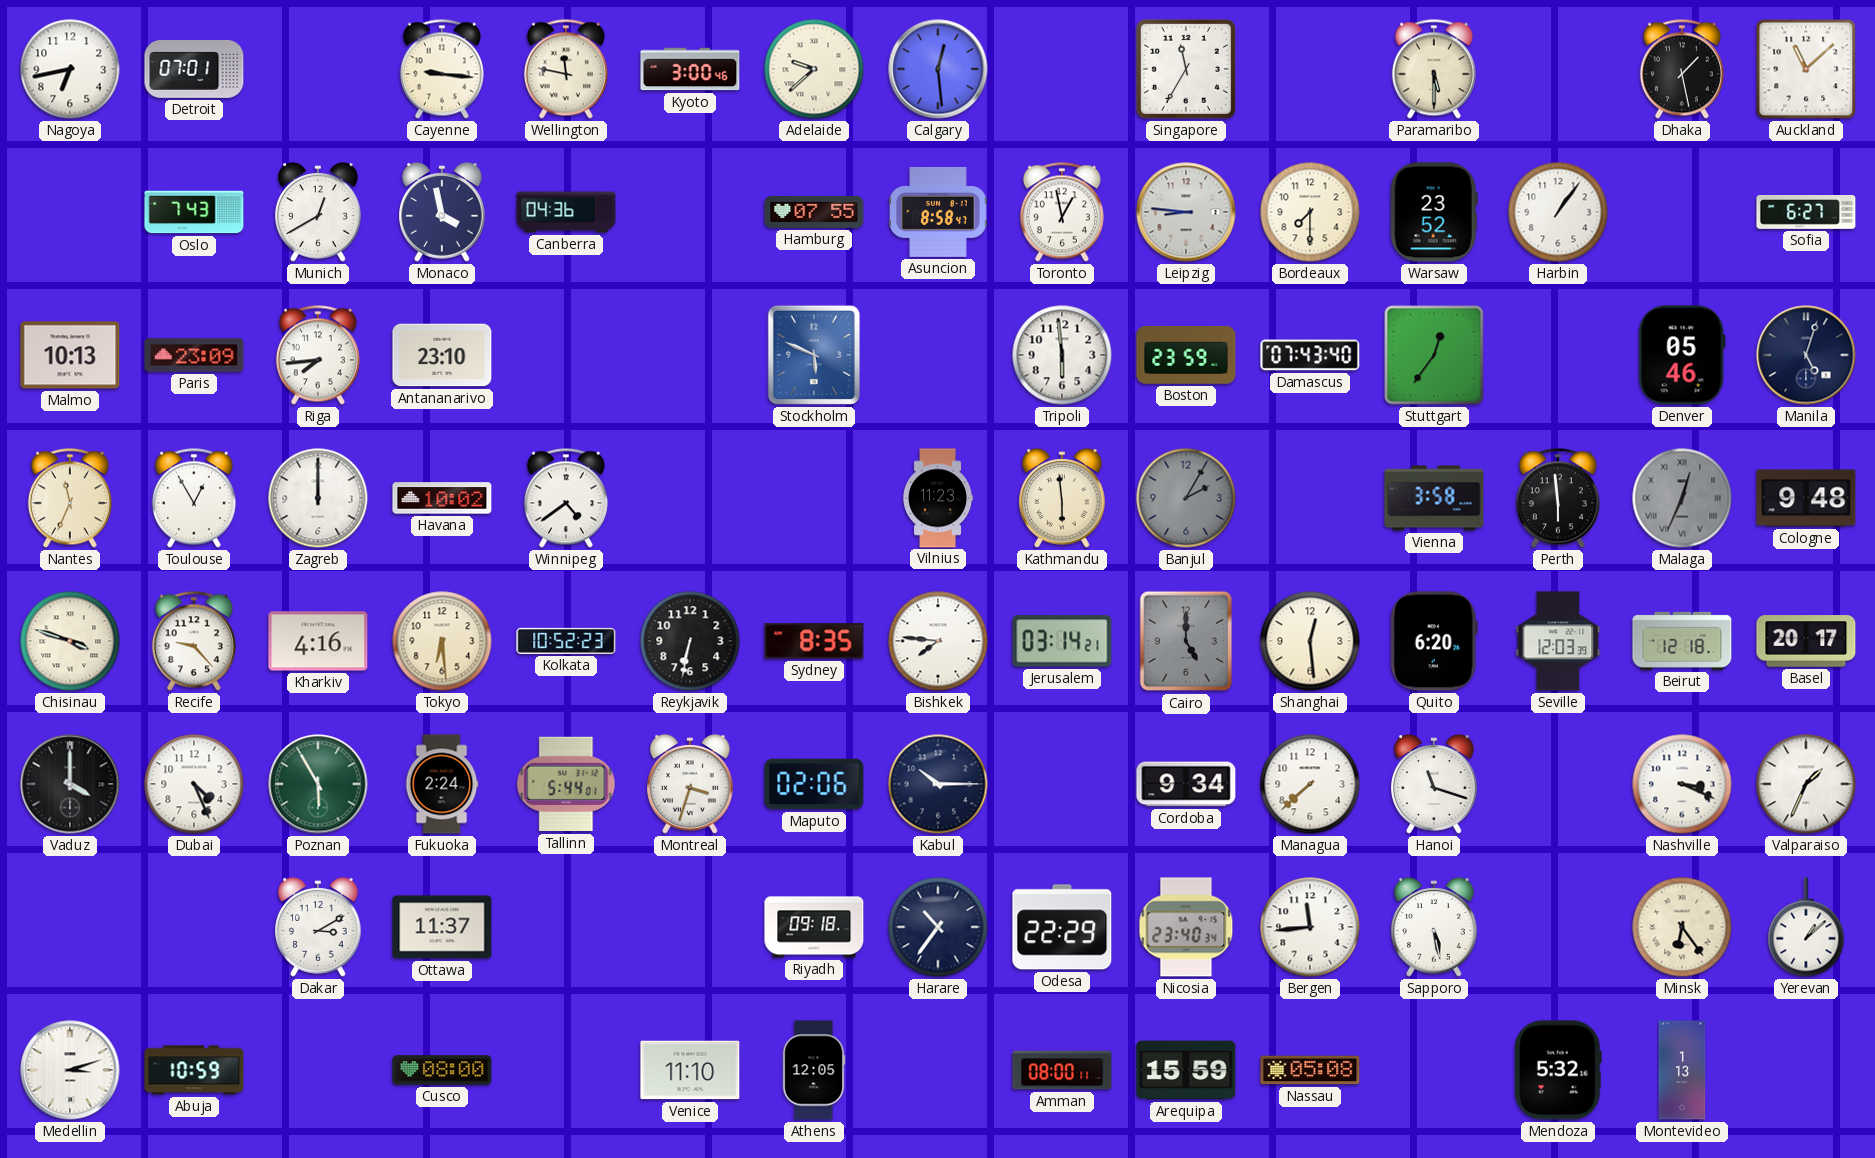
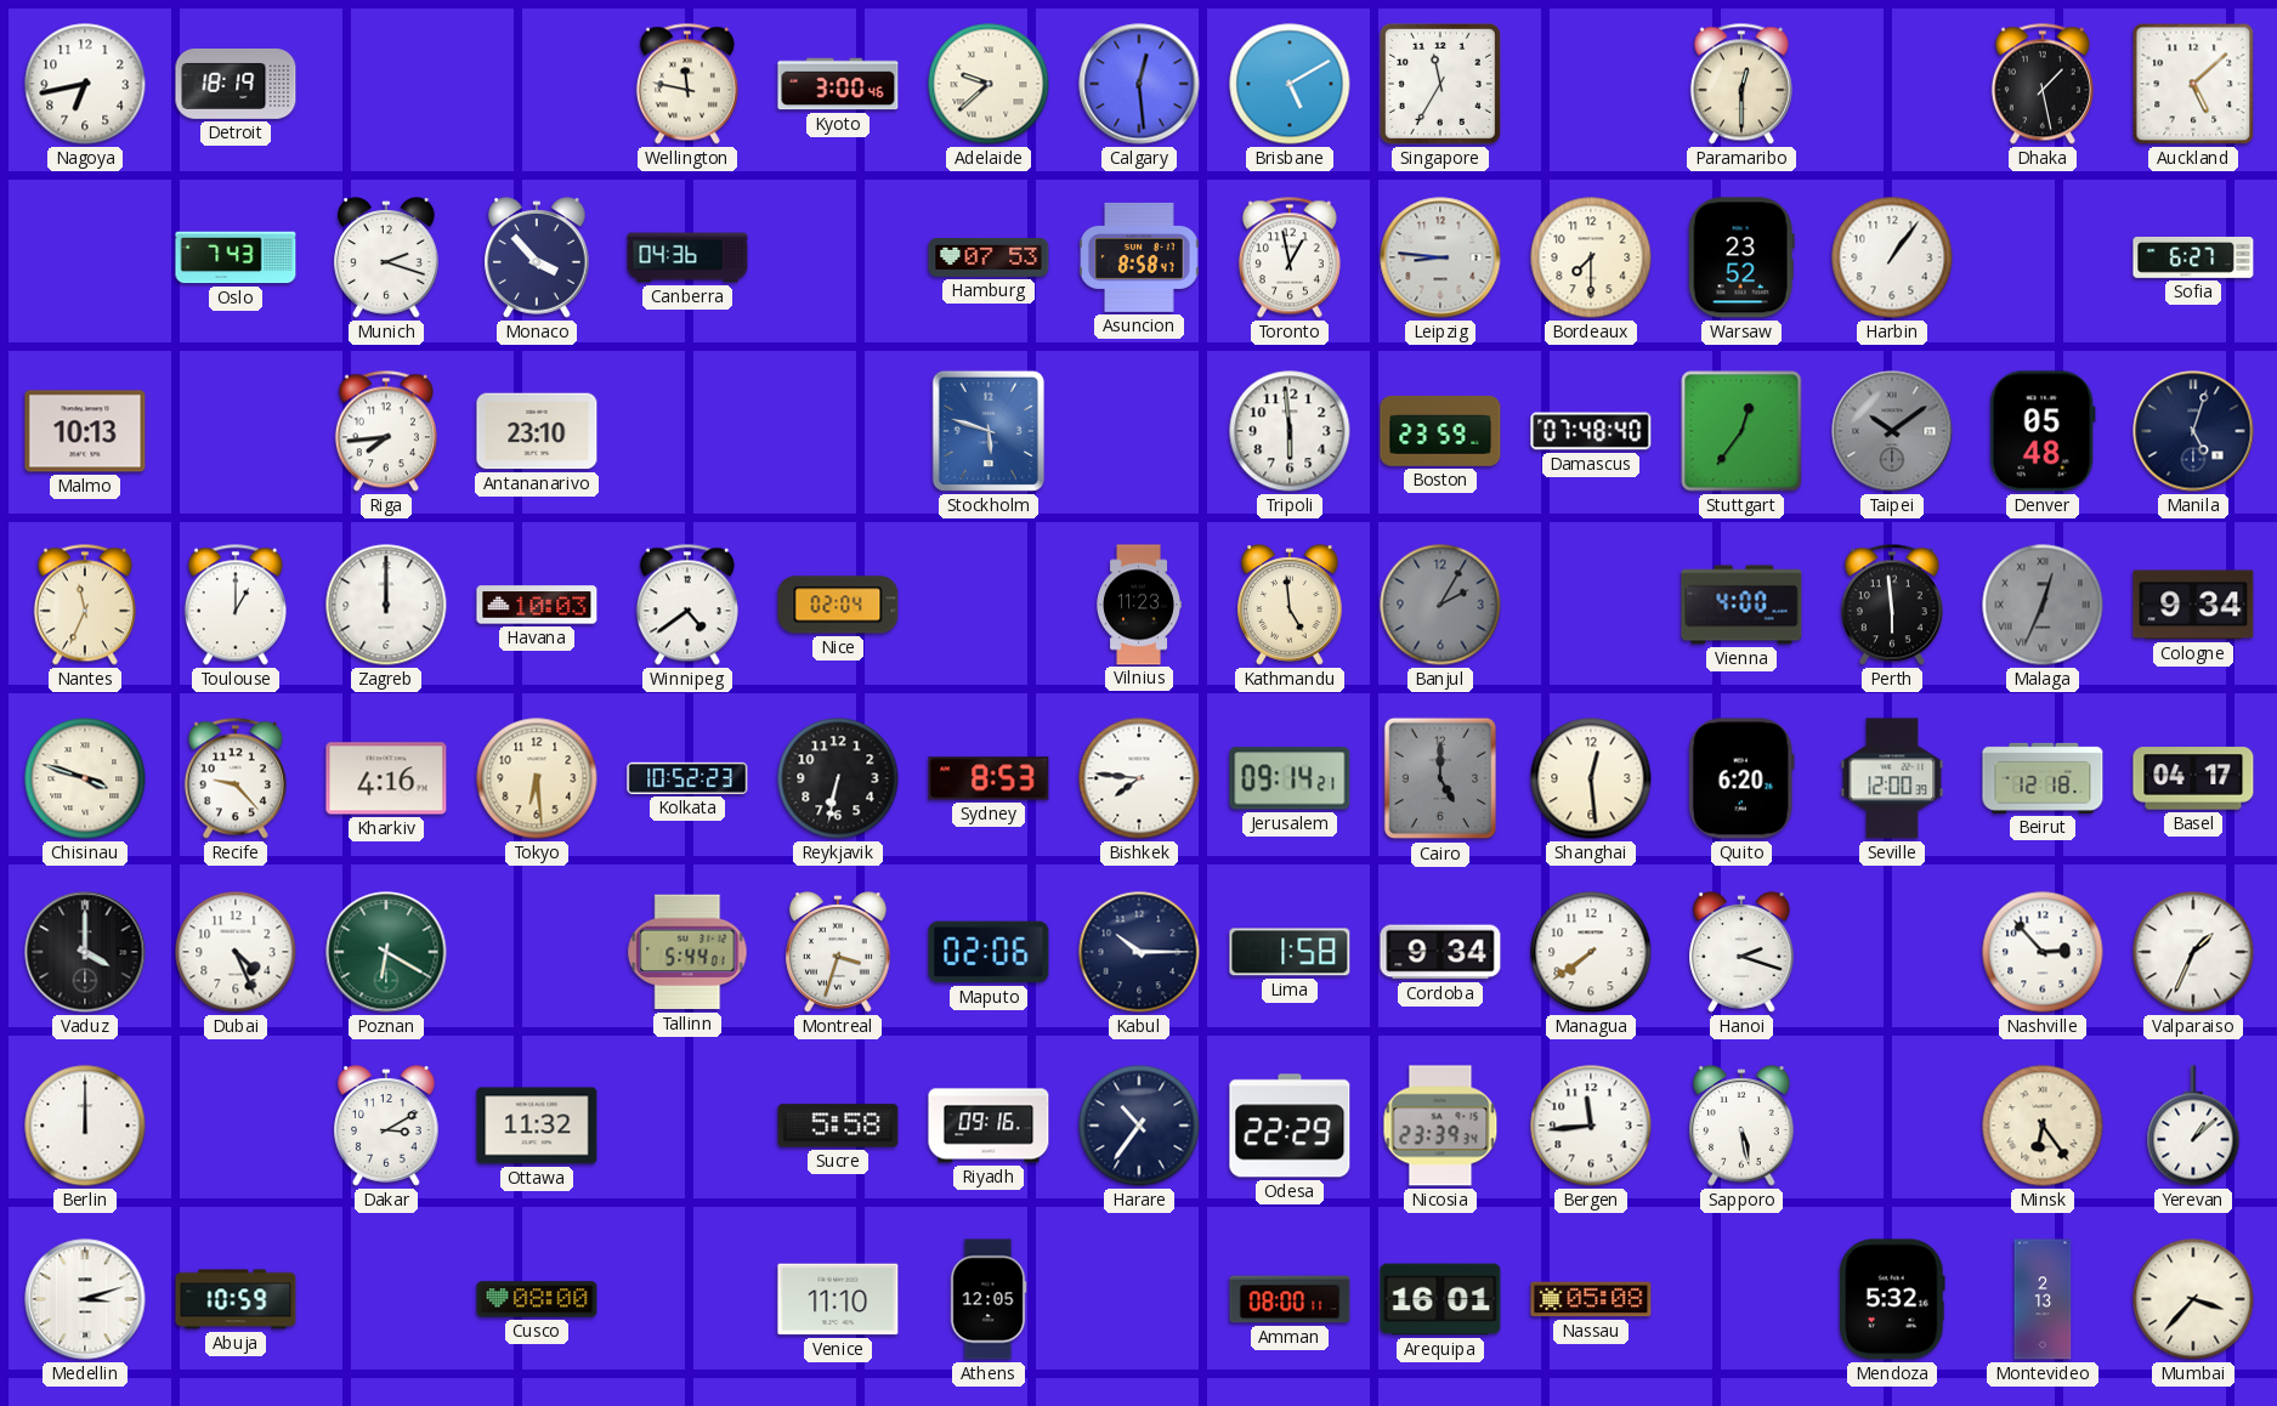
Detroit: 07:01 -> 18:19 (236, 84)
Cayenne: 9:16 -> none (442, 69)
Brisbane: none -> 5:10 (1290, 84)
Paramaribo: 5:30 -> 12:30 (1741, 84)
Auckland: 11:08 -> 5:08 (2193, 84)
Munich: 12:40 -> 2:18 (386, 257)
Monaco: 3:58 -> 3:53 (537, 257)
Hamburg: 07:55 -> 07:53 (989, 259)
Paris: 23:09 -> none (194, 355)
Stockholm: 5:49 -> 5:48 (989, 431)
Damascus: 07:43 -> 07:48 (1591, 431)
Taipei: none -> 10:09 (1892, 431)
Denver: 05:46 -> 05:48 (2043, 431)
Toulouse: 12:55 -> 1:00 (236, 605)
Havana: 10:02 -> 10:03 (537, 605)
Nice: none -> 02:04 (838, 605)
Kathmandu: 5:59 -> 4:59 (1290, 605)
Vienna: 3:58 -> 4:00 (1741, 605)
Cologne: 9:48 -> 9:34 (2193, 605)
Sydney: 8:35 -> 8:53 (989, 778)
Jerusalem: 03:14 -> 09:14 (1290, 778)
Seville: 12:03 -> 12:00 (1892, 778)
Basel: 20:17 -> 04:17 (2193, 778)
Poznan: 5:55 -> 6:20 (386, 952)
Fukuoka: 2:24 -> none (442, 784)
Lima: none -> 1:58 (1290, 952)
Managua: 7:38 -> 7:39 (1591, 952)
Hanoi: 11:18 -> 2:18 (1741, 952)
Nashville: 3:19 -> 2:53 (2043, 952)
Berlin: none -> 12:00 (85, 1126)
Ottawa: 11:37 -> 11:32 (537, 1126)
Sucre: none -> 5:58 (838, 1126)
Riyadh: 09:18 -> 09:16 (989, 1126)
Nicosia: 23:40 -> 23:39 (1440, 1126)
Arequipa: 15:59 -> 16:01 (1440, 1299)
Montevideo: 1:13 -> 2:13 (2043, 1299)
Mumbai: none -> 3:37 (2193, 1299)
